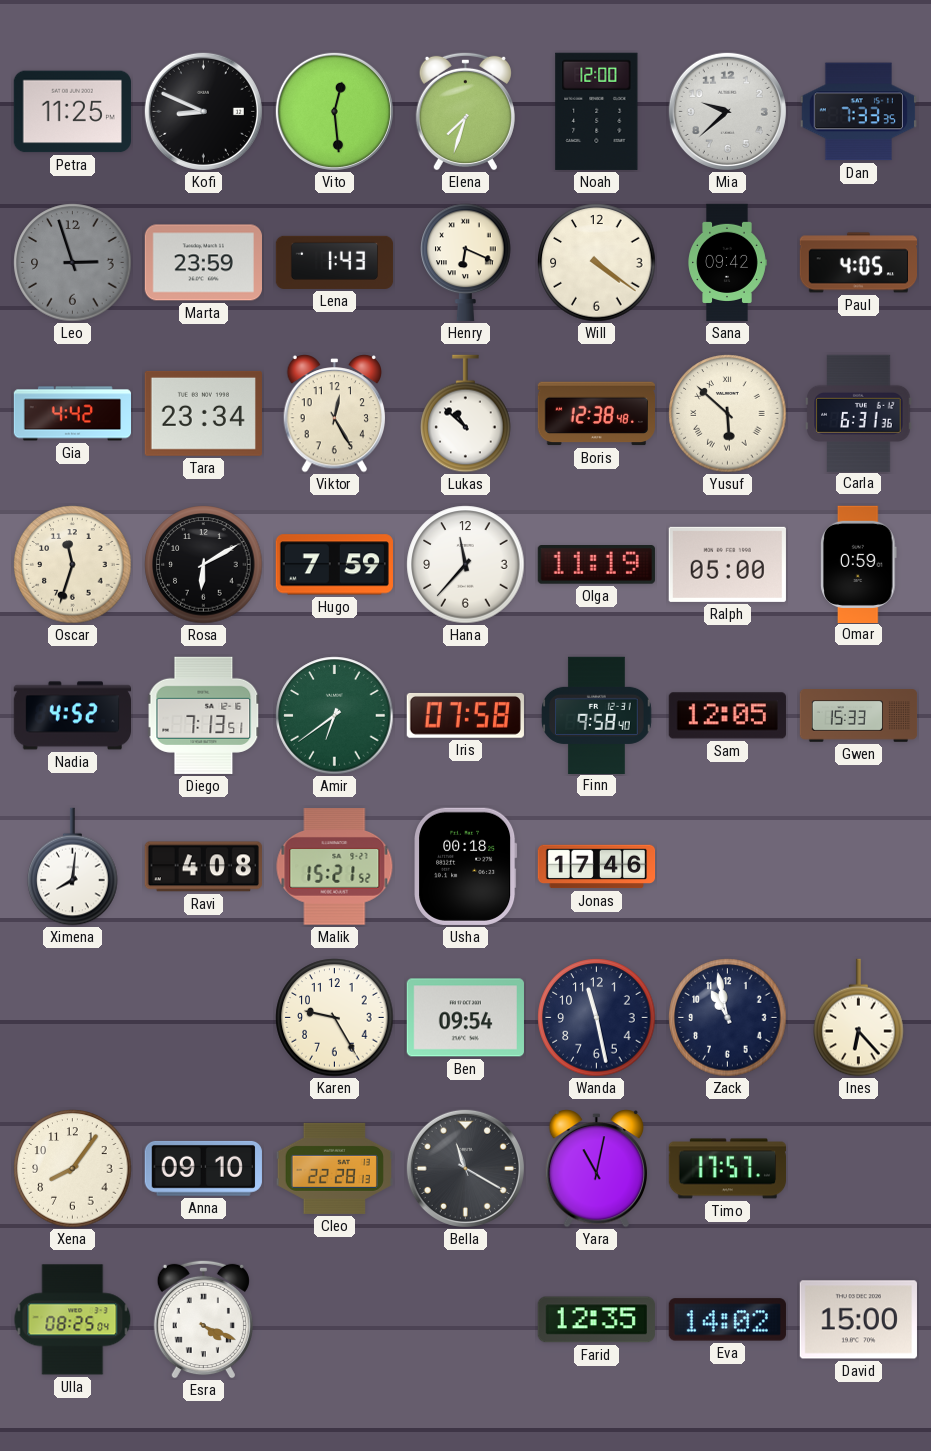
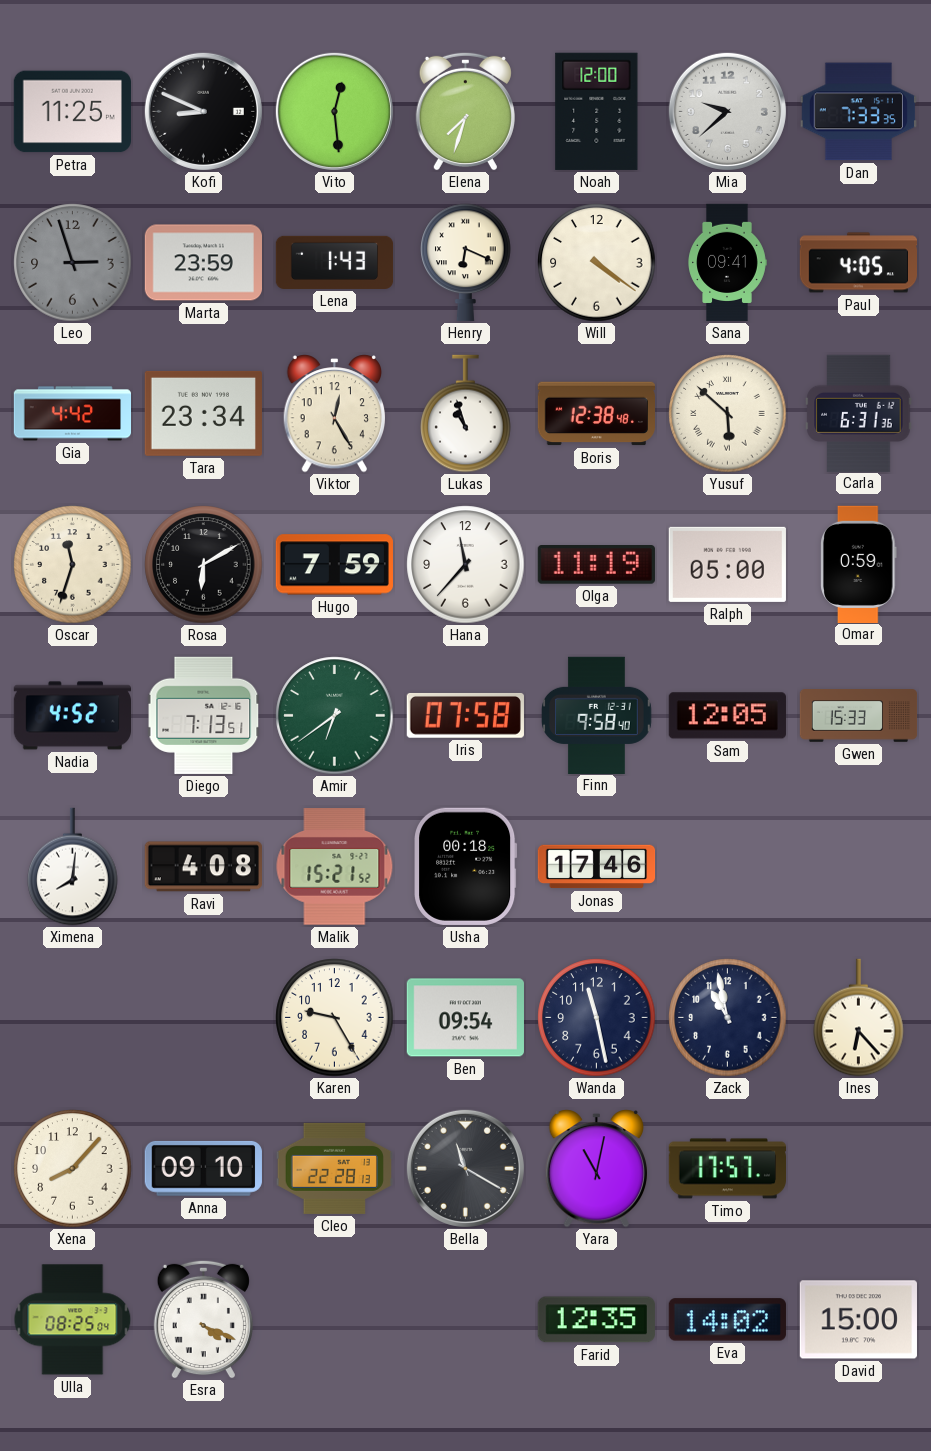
Sana: 09:42 -> 09:41 (727, 263)
Lukas: 10:52 -> 10:57 (466, 414)
Xena: 8:06 -> 8:07 (73, 1169)
